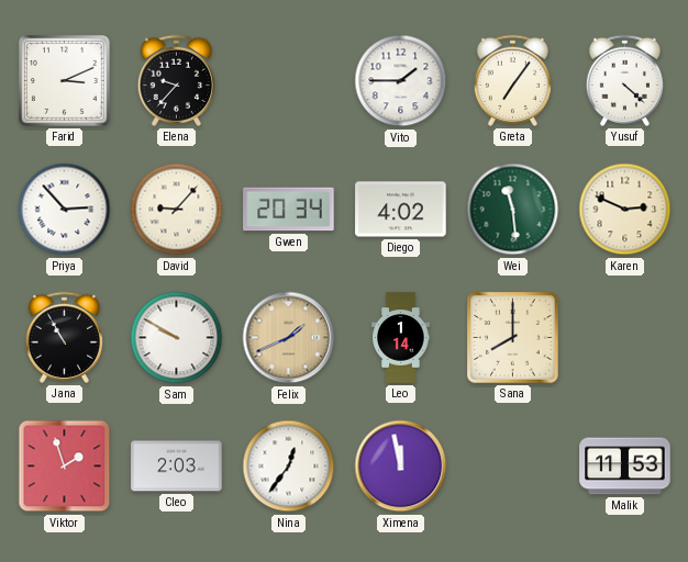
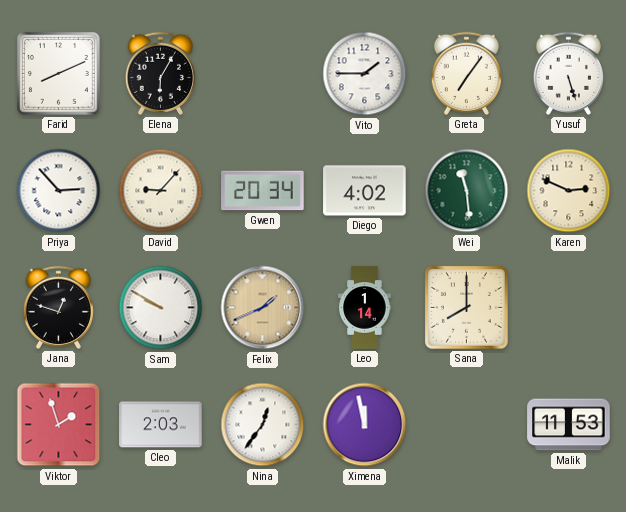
Farid: 3:11 -> 8:11 (58, 73)
Elena: 9:37 -> 6:05 (160, 73)
Yusuf: 4:22 -> 5:27 (568, 73)
Jana: 10:55 -> 12:48 (58, 307)
